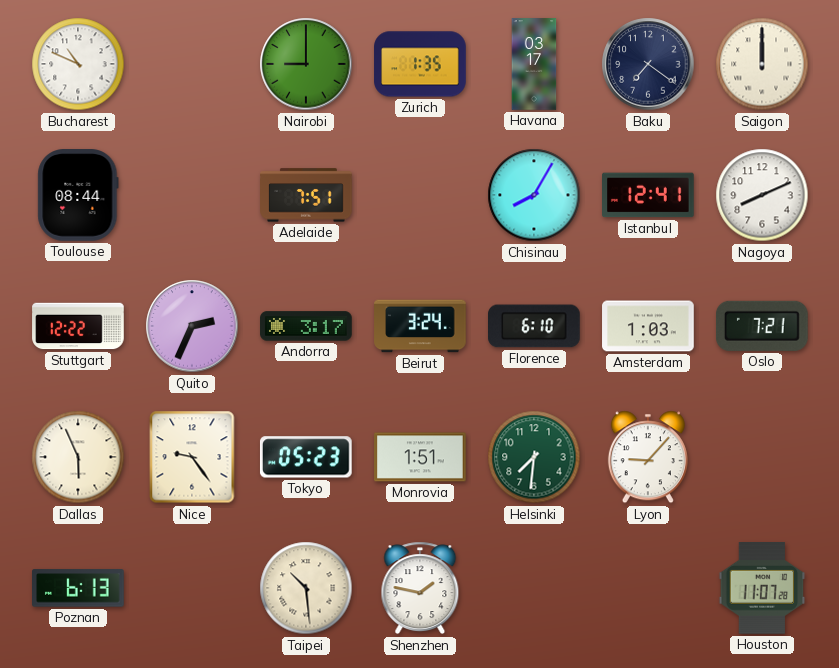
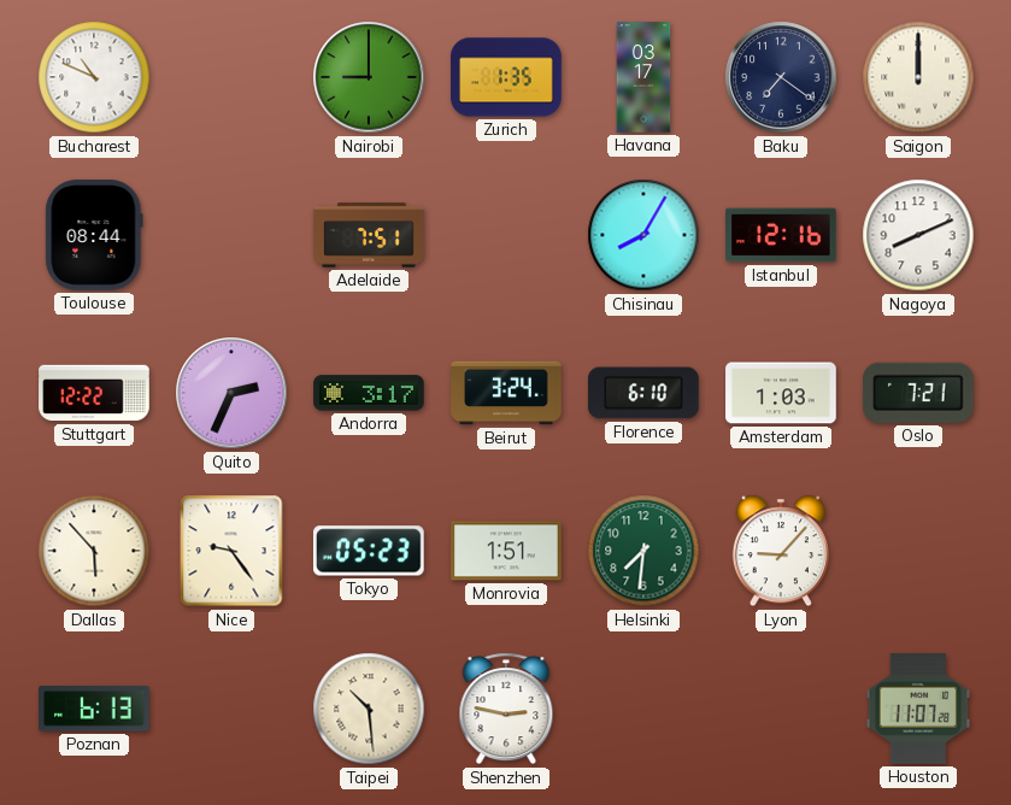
Istanbul: 12:41 -> 12:16 (782, 235)
Dallas: 5:56 -> 5:53 (94, 551)
Shenzhen: 1:47 -> 2:47 (506, 709)
